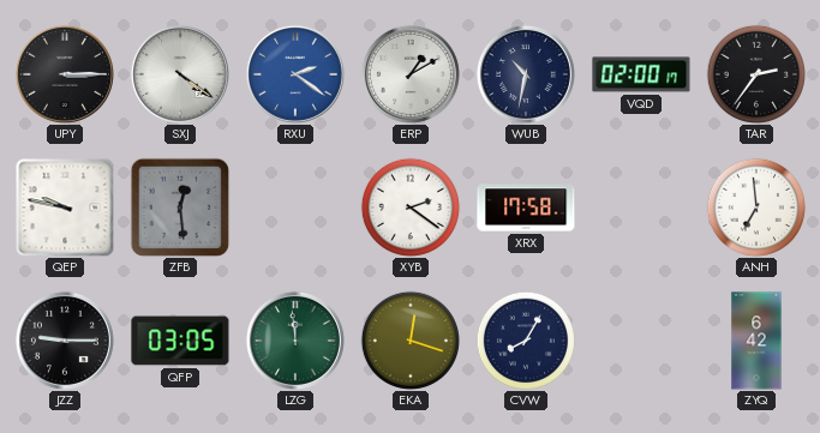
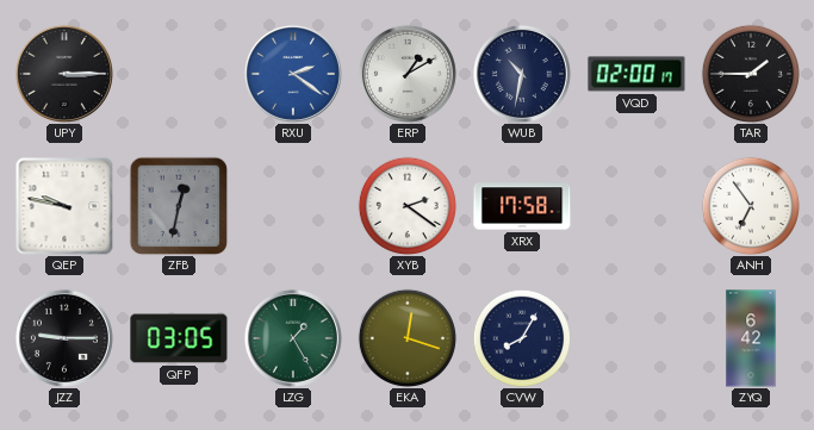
SXJ: 4:21 -> none (180, 74)
TAR: 2:36 -> 1:45 (751, 74)
ZFB: 12:29 -> 12:32 (179, 206)
ANH: 6:59 -> 6:54 (751, 206)
LZG: 11:59 -> 1:25 (293, 338)
